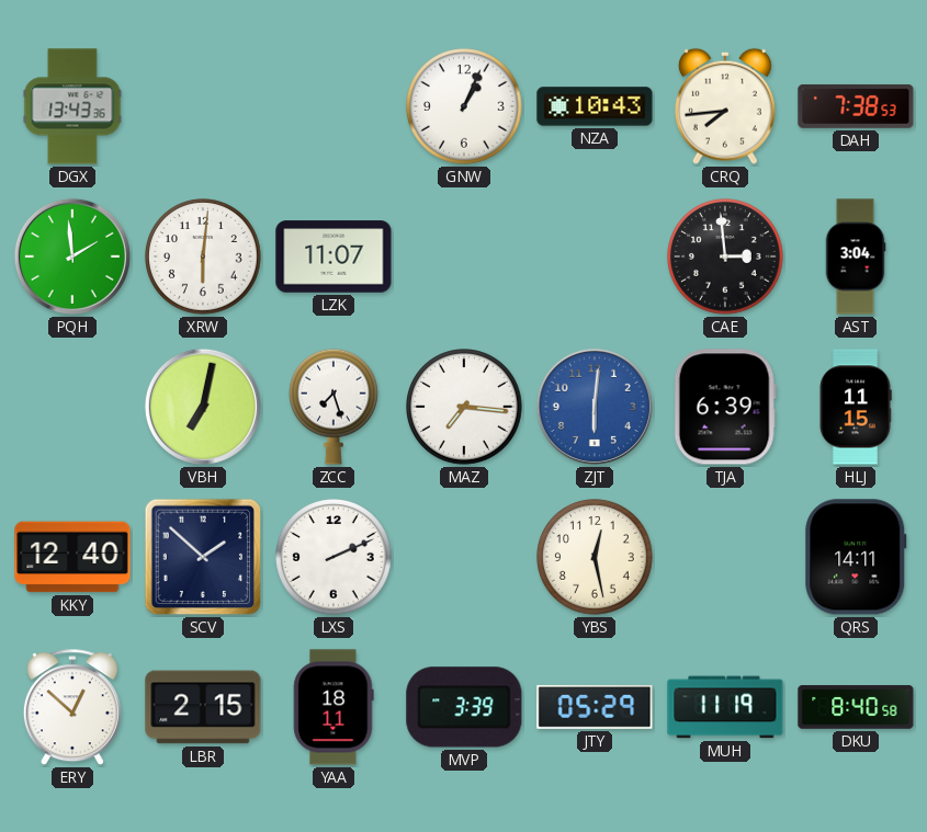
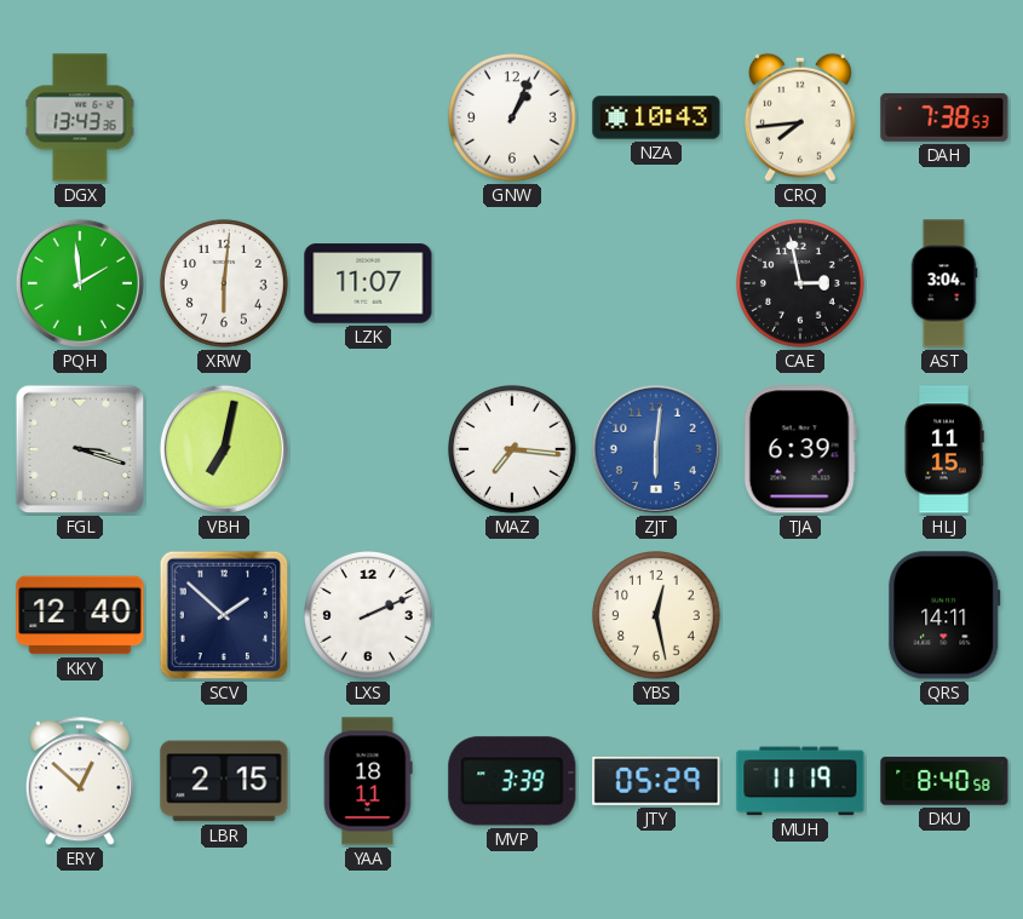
CAE: 2:59 -> 2:58 (800, 283)
FGL: none -> 3:18 (80, 449)
ZCC: 7:27 -> none (335, 407)
